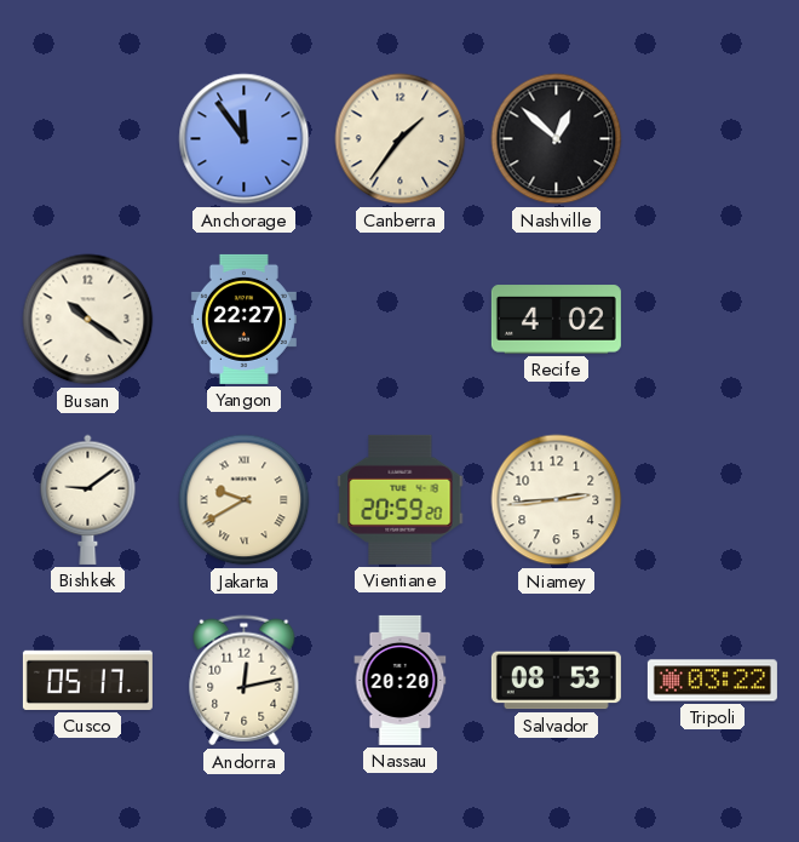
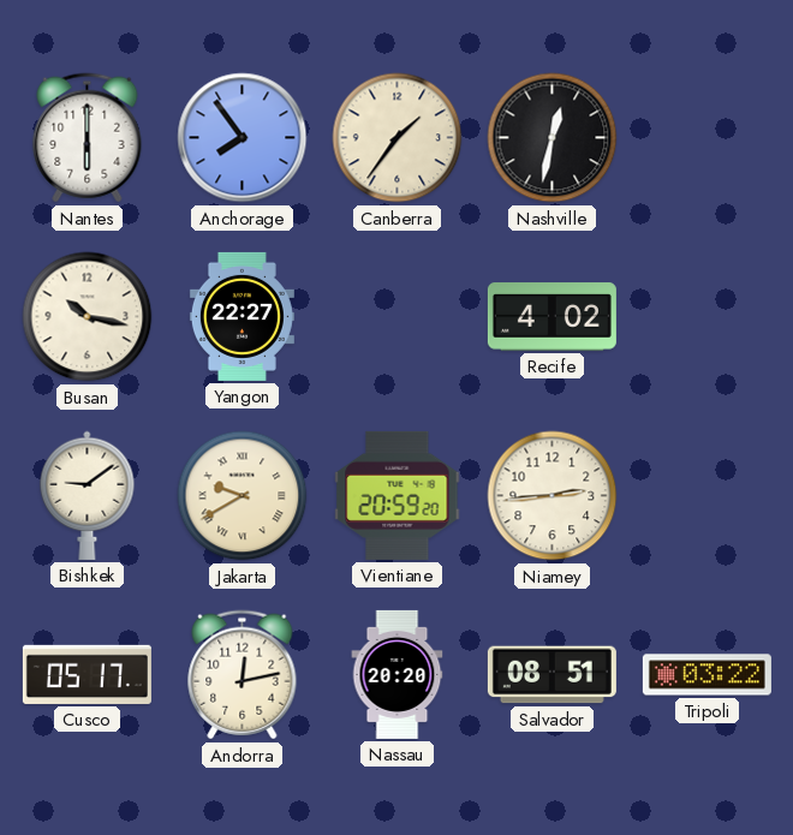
Nantes: none -> 6:00 (88, 138)
Anchorage: 11:54 -> 7:54 (243, 138)
Nashville: 12:52 -> 12:32 (553, 138)
Busan: 10:21 -> 10:17 (88, 317)
Salvador: 08:53 -> 08:51 (551, 675)
